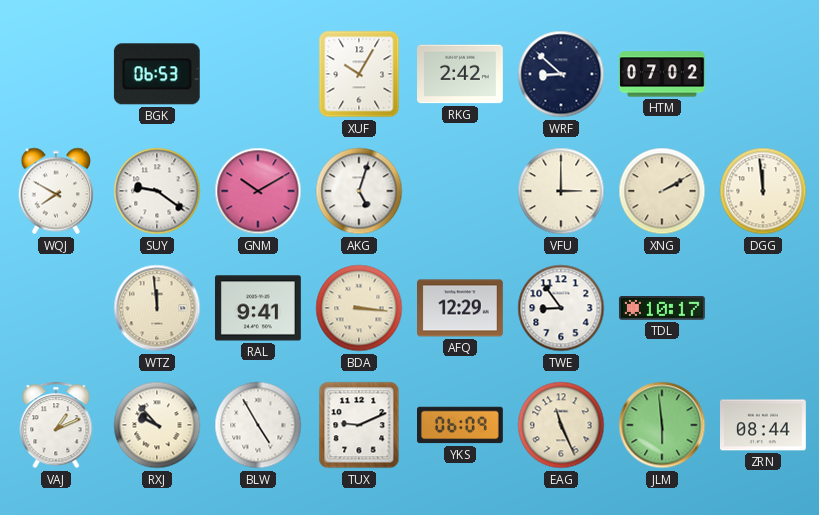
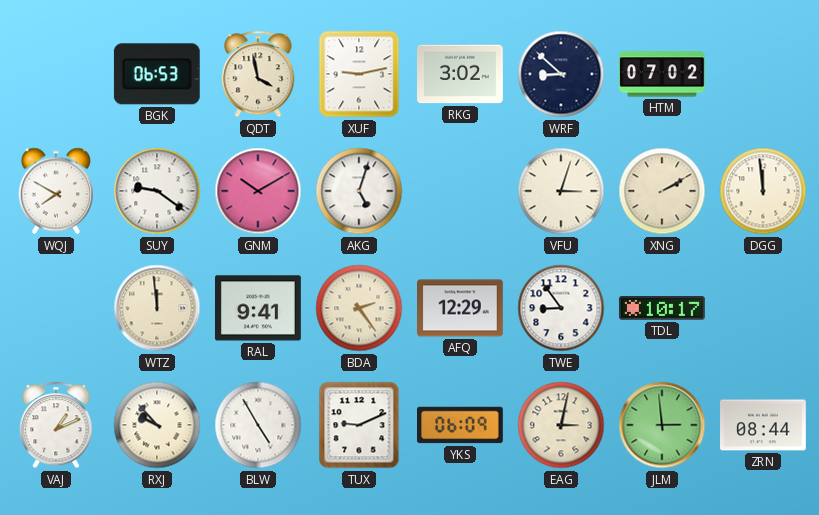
QDT: none -> 3:58 (258, 74)
XUF: 10:05 -> 9:13 (359, 74)
RKG: 2:42 -> 3:02 (461, 74)
VFU: 3:00 -> 3:03 (561, 191)
BDA: 3:16 -> 2:24 (359, 308)
EAG: 11:26 -> 3:02 (561, 425)
JLM: 5:59 -> 2:59 (662, 425)
